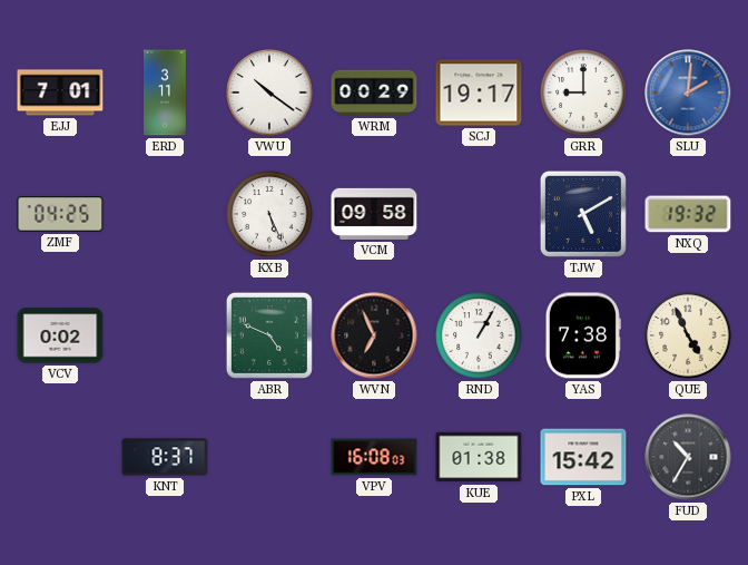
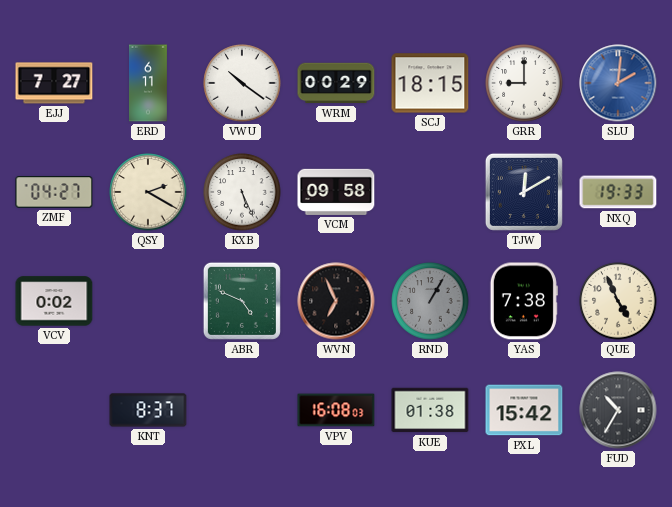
EJJ: 7:01 -> 7:27 (54, 83)
ERD: 3:11 -> 6:11 (148, 83)
SCJ: 19:17 -> 18:15 (430, 83)
ZMF: 04:25 -> 04:27 (54, 192)
QSY: none -> 2:20 (148, 192)
TJW: 5:10 -> 12:10 (524, 192)
NXQ: 19:32 -> 19:33 (618, 192)
RND dial: white -> grey (430, 301)
